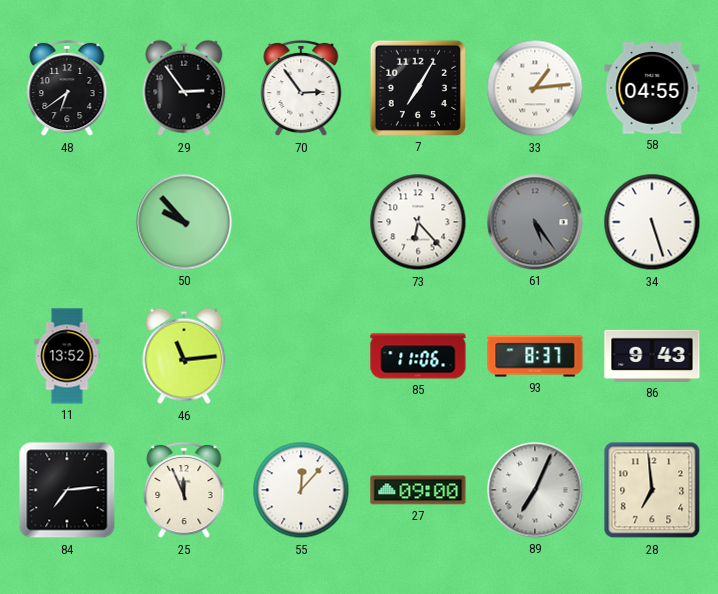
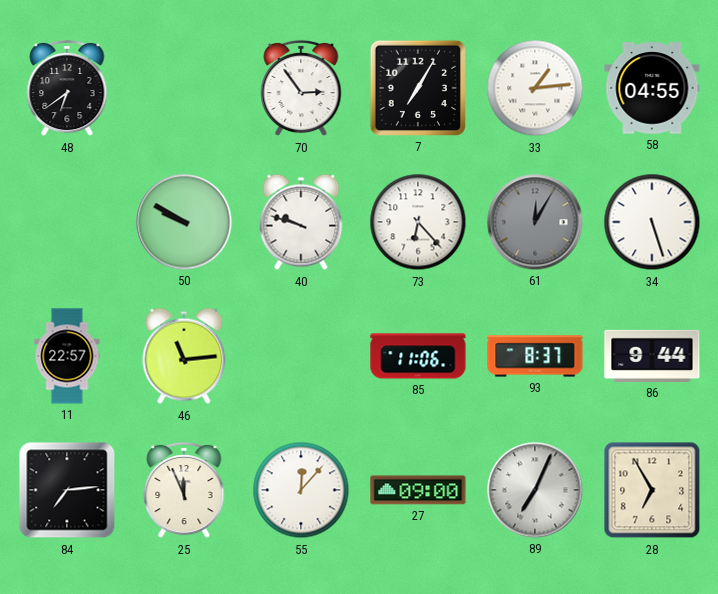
29: 2:54 -> none (184, 88)
50: 9:53 -> 9:50 (184, 222)
40: none -> 9:48 (301, 222)
61: 5:24 -> 12:05 (535, 222)
11: 13:52 -> 22:57 (67, 356)
86: 9:43 -> 9:44 (652, 356)
28: 6:59 -> 6:55 (652, 490)
